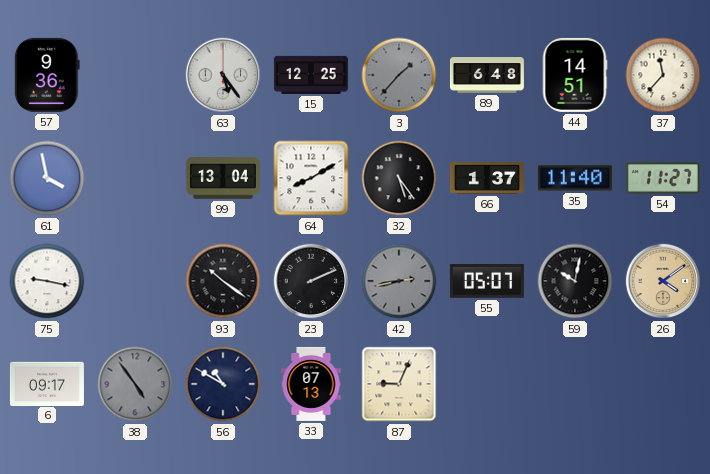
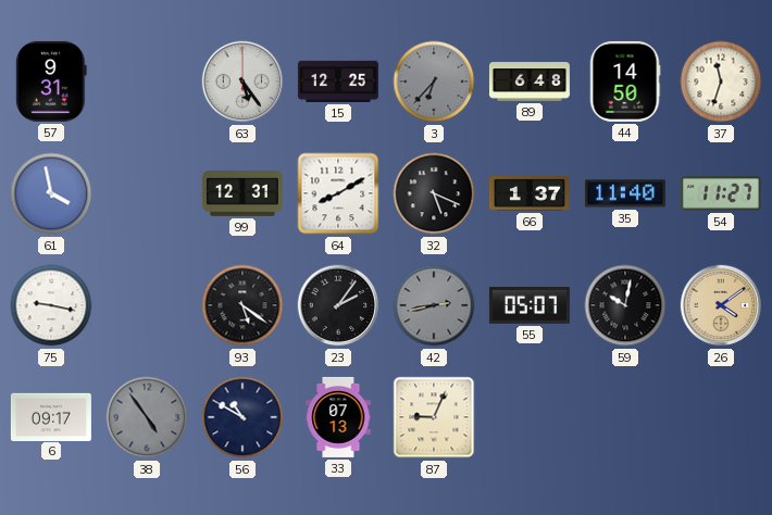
57: 9:36 -> 9:31 (52, 81)
3: 1:37 -> 6:37 (434, 81)
44: 14:51 -> 14:50 (625, 81)
37: 11:37 -> 11:33 (721, 81)
99: 13:04 -> 12:31 (242, 194)
32: 5:24 -> 5:19 (434, 193)
93: 10:21 -> 5:21 (242, 305)
23: 2:11 -> 2:06 (338, 305)
